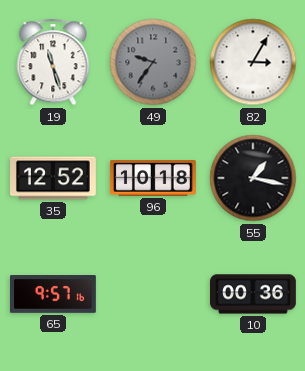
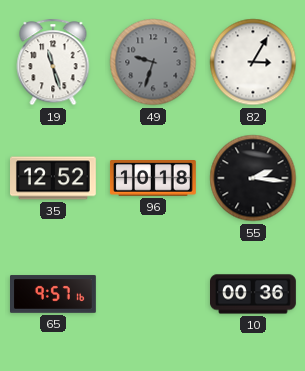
49: 9:36 -> 9:33 (153, 62)
55: 1:17 -> 2:16 (253, 178)
